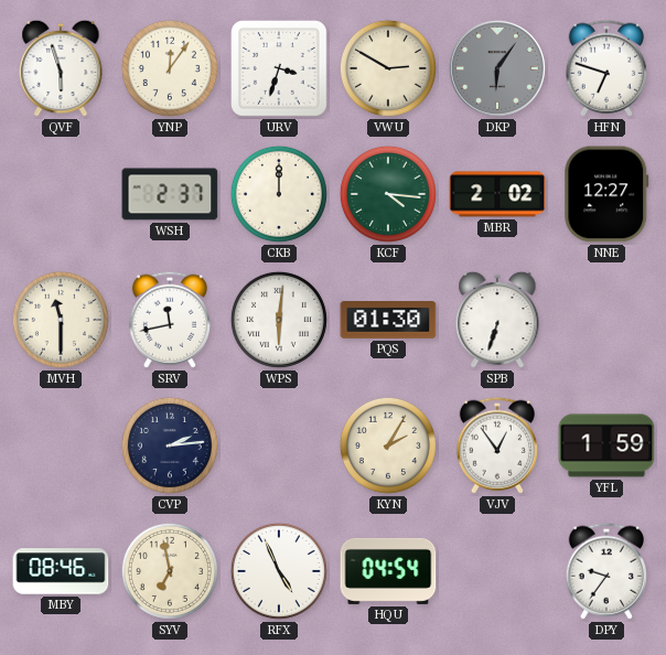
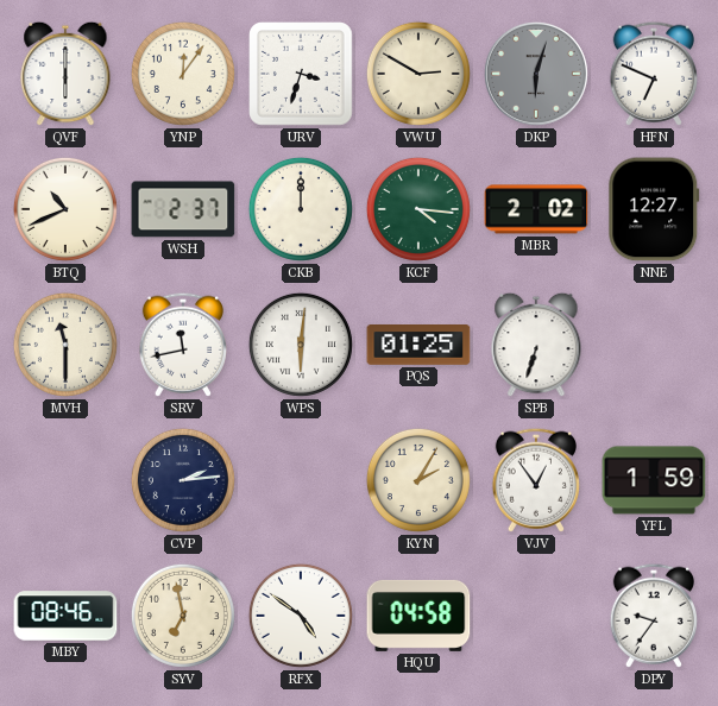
QVF: 5:57 -> 6:00 (65, 74)
DKP: 6:06 -> 6:03 (536, 74)
HFN: 6:48 -> 6:49 (653, 74)
BTQ: none -> 10:41 (65, 209)
PQS: 01:30 -> 01:25 (418, 346)
RFX: 4:56 -> 4:51 (301, 616)
HQU: 04:54 -> 04:58 (418, 616)
